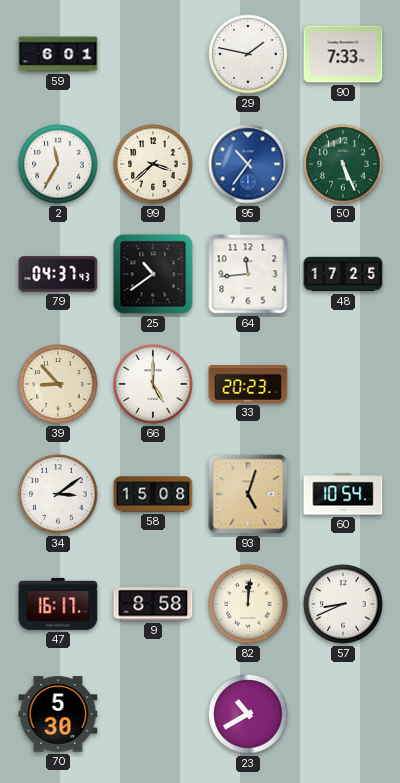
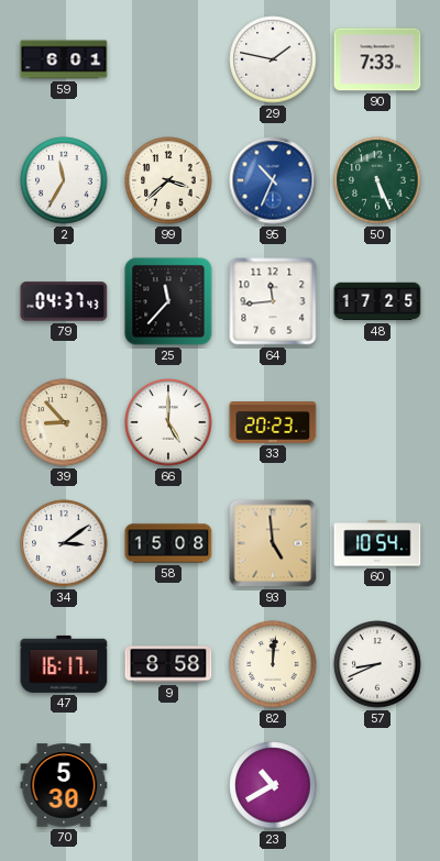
95: 10:36 -> 10:34 (273, 180)
25: 10:39 -> 11:37 (168, 301)
93: 5:03 -> 4:59 (273, 543)
